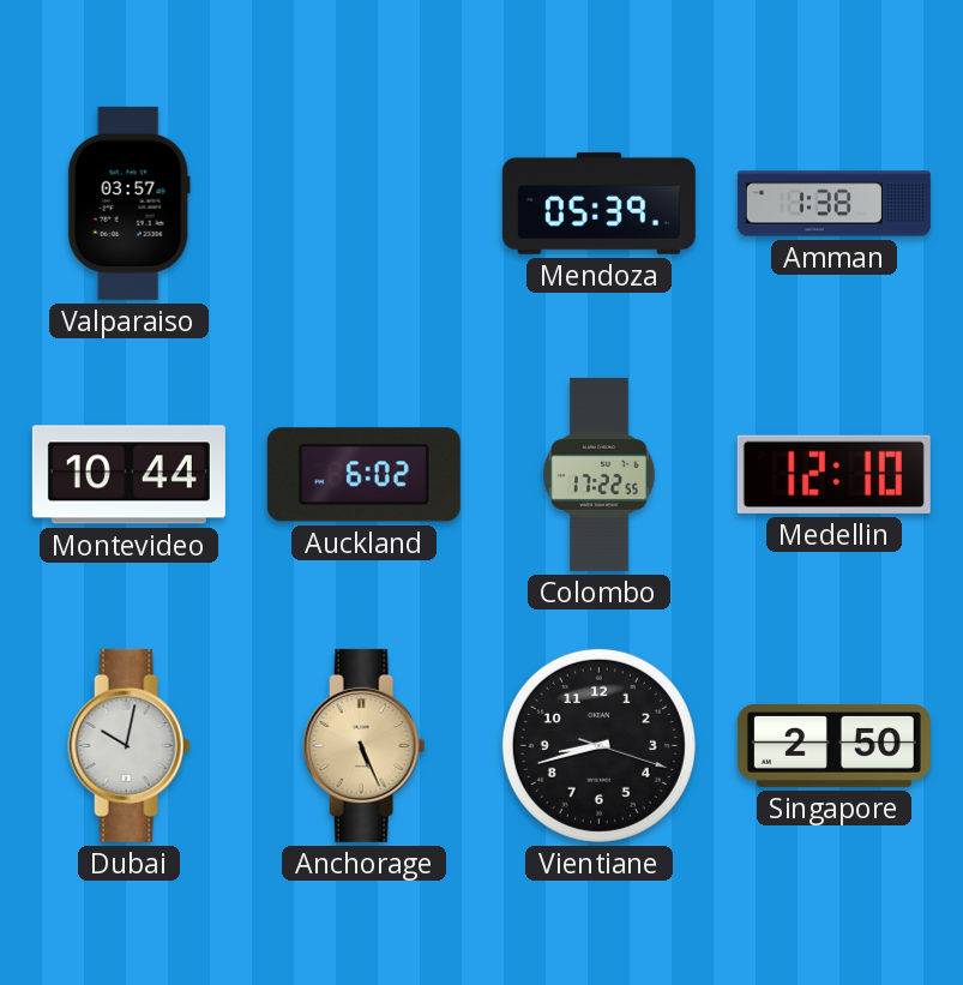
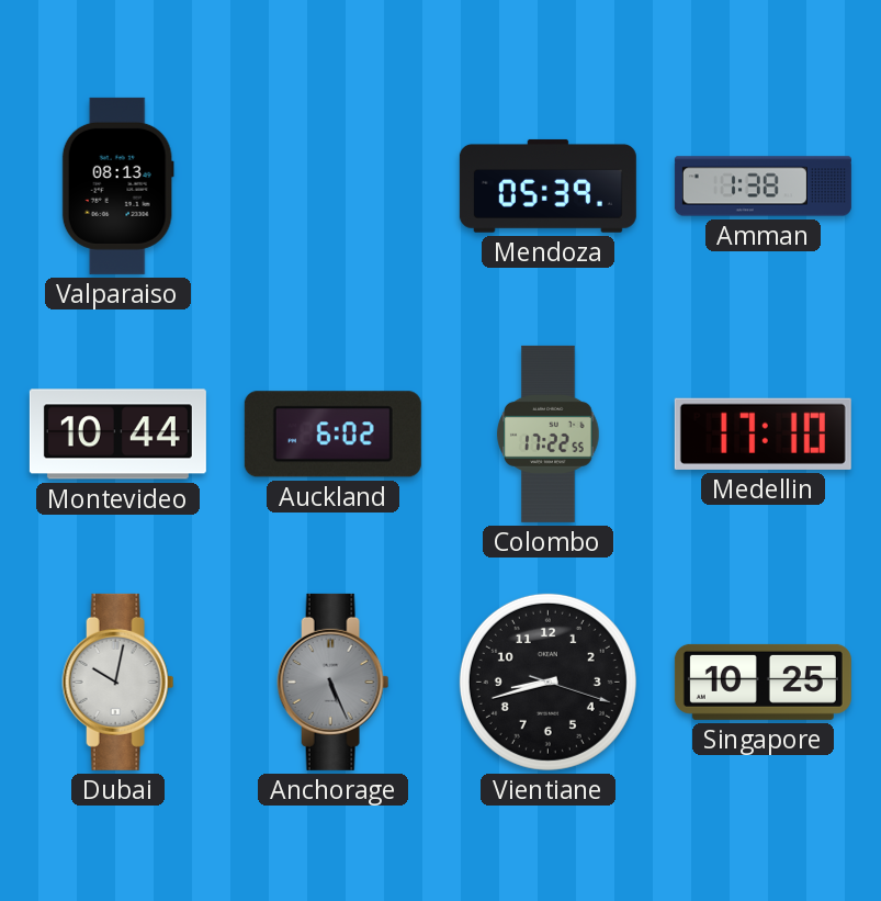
Valparaiso: 03:57 -> 08:13 (117, 185)
Medellin: 12:10 -> 17:10 (763, 433)
Anchorage dial: champagne -> grey (334, 682)
Singapore: 2:50 -> 10:25 (763, 682)
